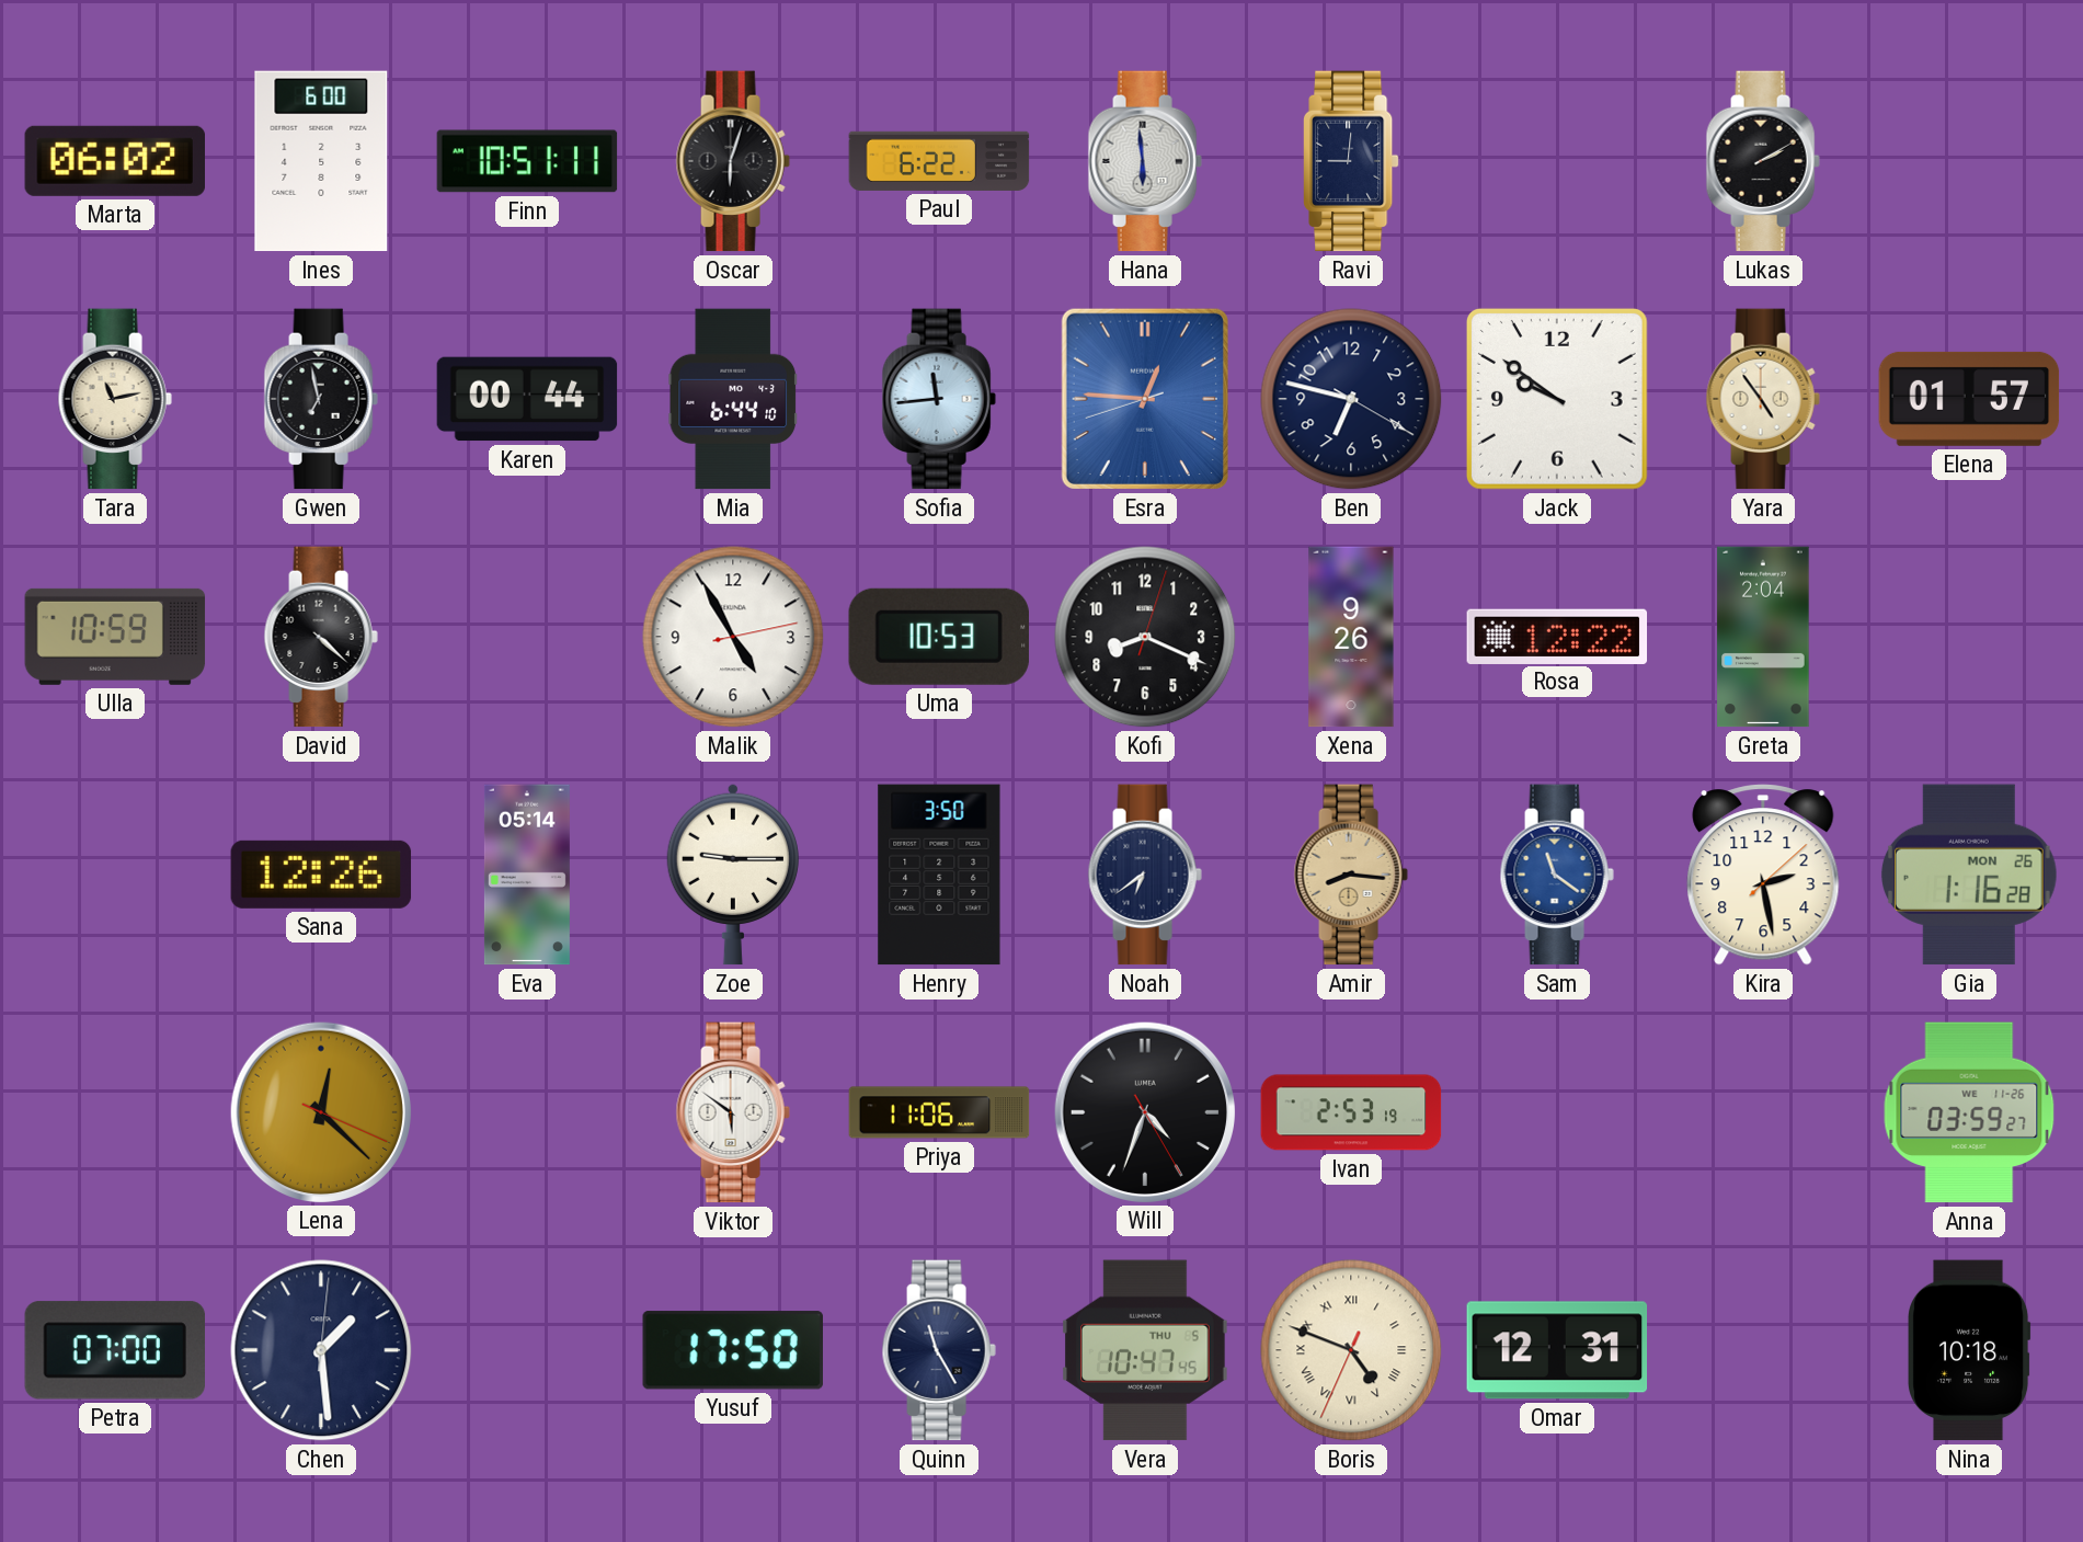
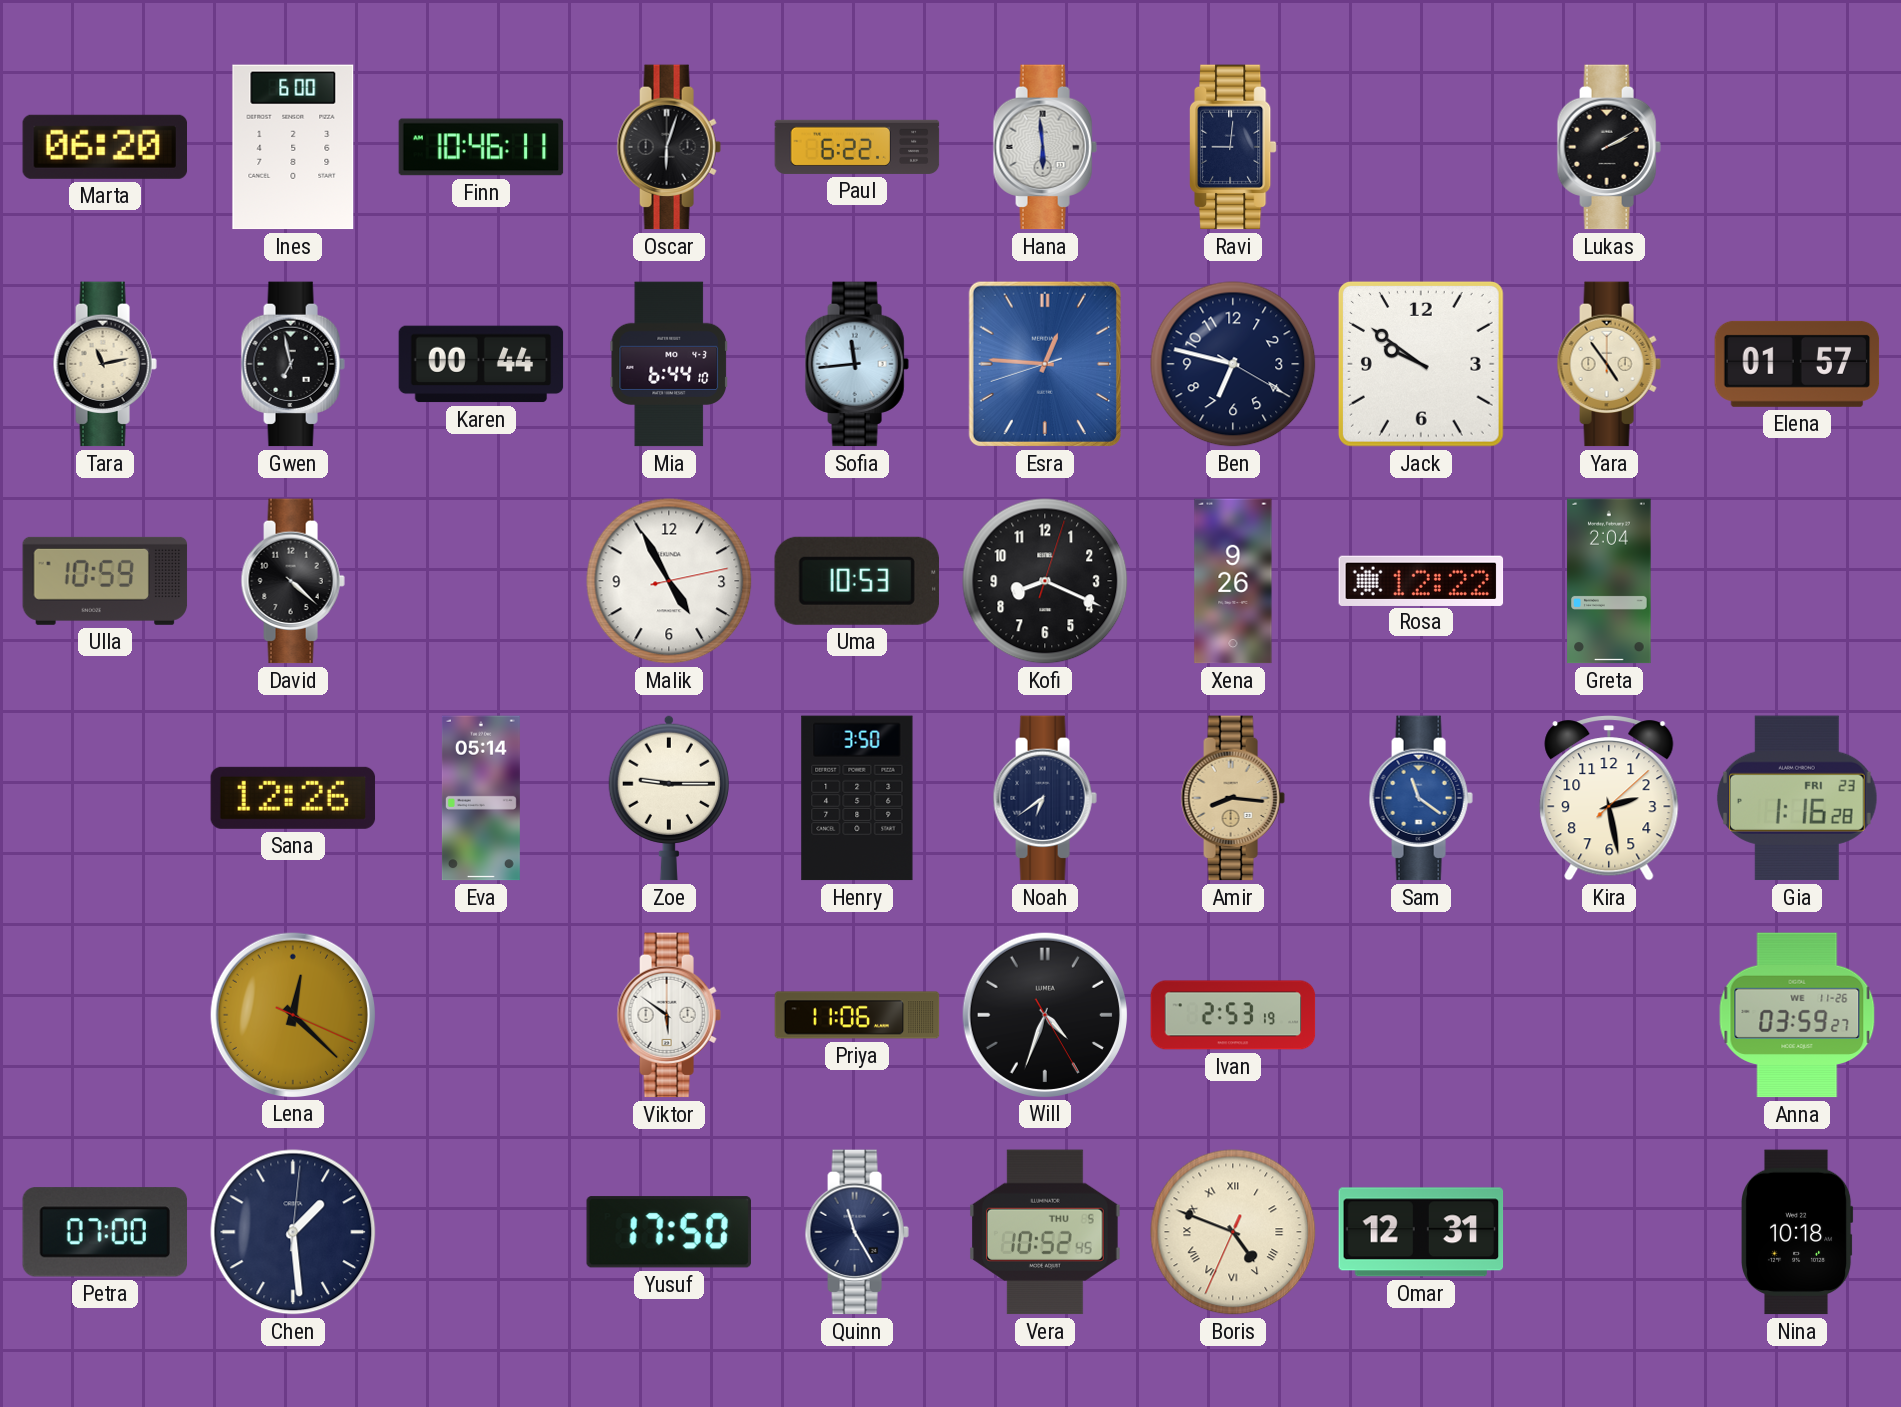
Marta: 06:02 -> 06:20 (104, 147)
Finn: 10:51 -> 10:46 (481, 147)
Gia date: MON 26 -> FRI 23 (1797, 798)
Vera: 10:47 -> 10:52 (1046, 1232)
